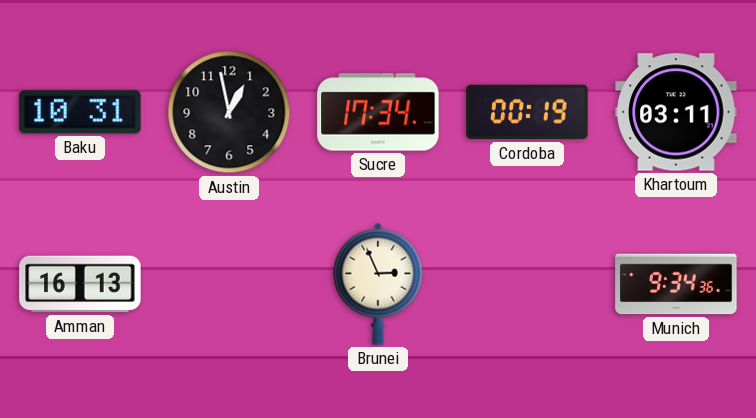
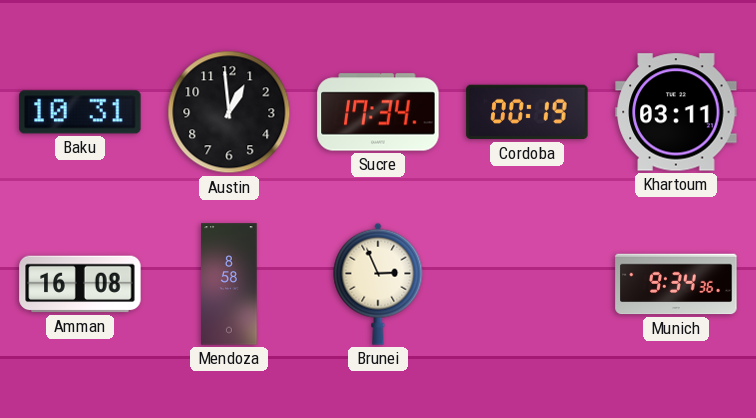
Austin: 12:58 -> 12:59 (229, 112)
Amman: 16:13 -> 16:08 (80, 284)
Mendoza: none -> 8:58 (229, 284)
